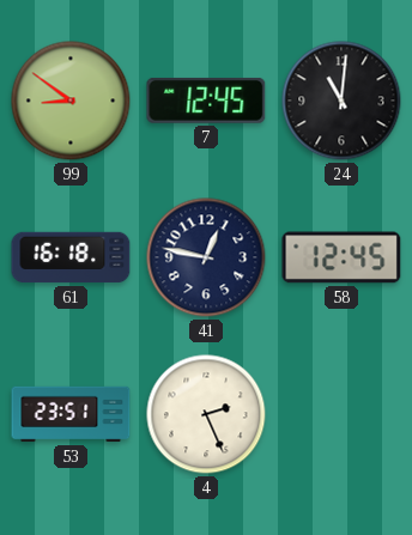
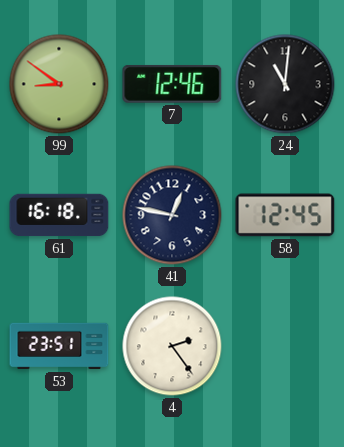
7: 12:45 -> 12:46 (172, 84)
4: 2:26 -> 2:24 (172, 346)
